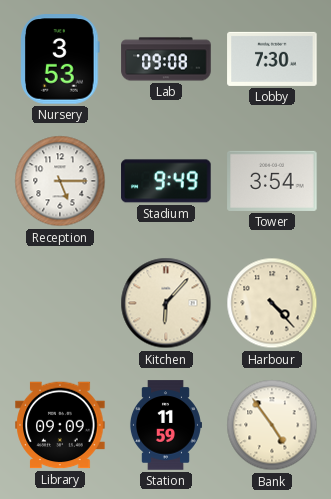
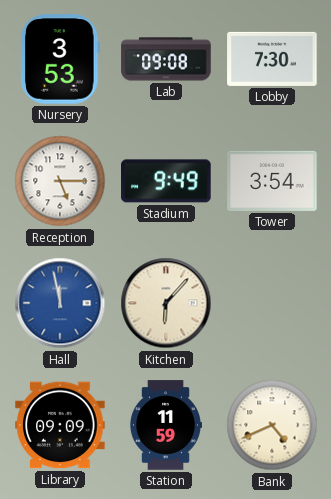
Hall: none -> 11:58 (60, 303)
Harbour: 4:23 -> none (272, 303)
Bank: 4:54 -> 4:41 (272, 425)
